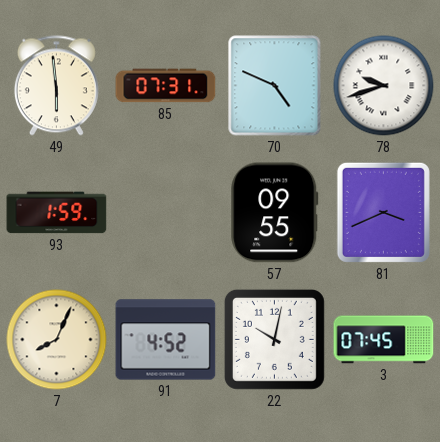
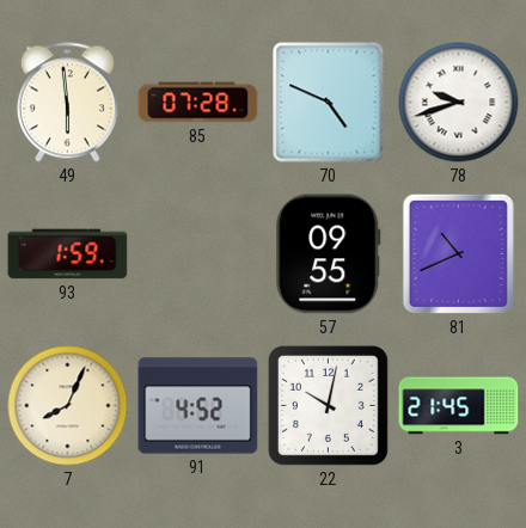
85: 07:31 -> 07:28 (198, 103)
81: 3:41 -> 10:41 (458, 253)
3: 07:45 -> 21:45 (459, 406)
